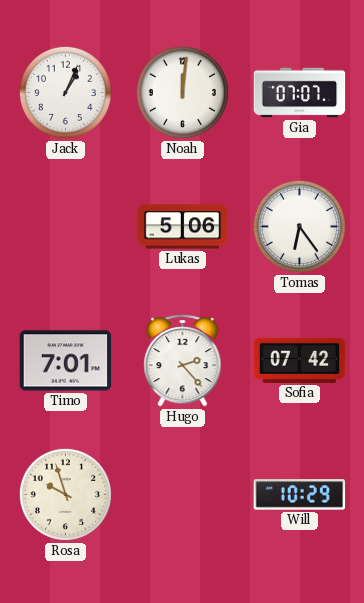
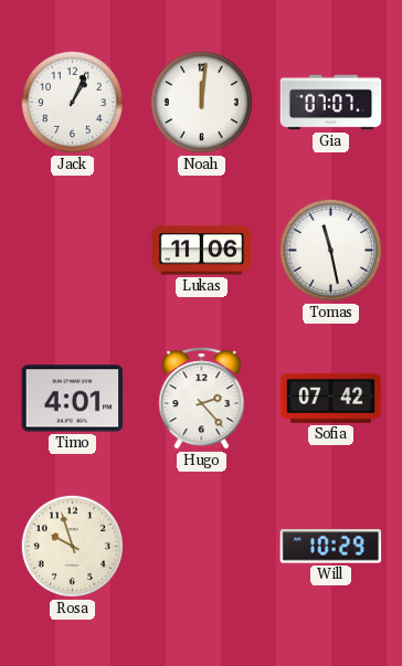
Lukas: 5:06 -> 11:06 (202, 251)
Tomas: 6:24 -> 11:28 (330, 250)
Timo: 7:01 -> 4:01 (73, 399)
